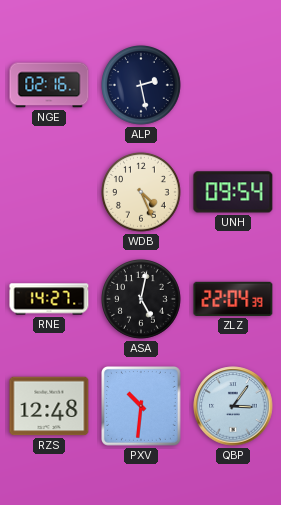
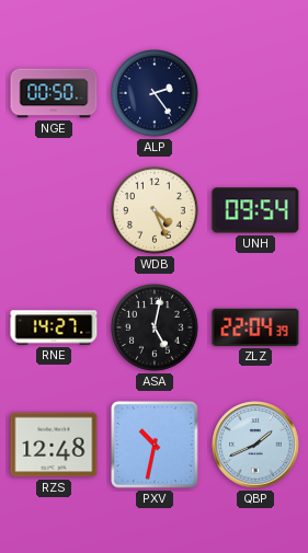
NGE: 02:16 -> 00:50 (54, 93)
ALP: 2:28 -> 2:24 (156, 94)
PXV: 10:31 -> 10:32 (156, 446)
QBP: 3:06 -> 1:41 (255, 445)
